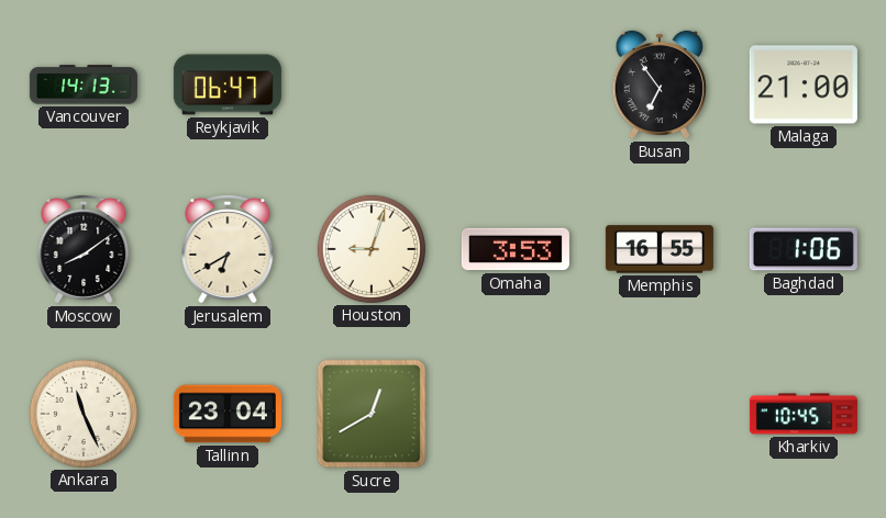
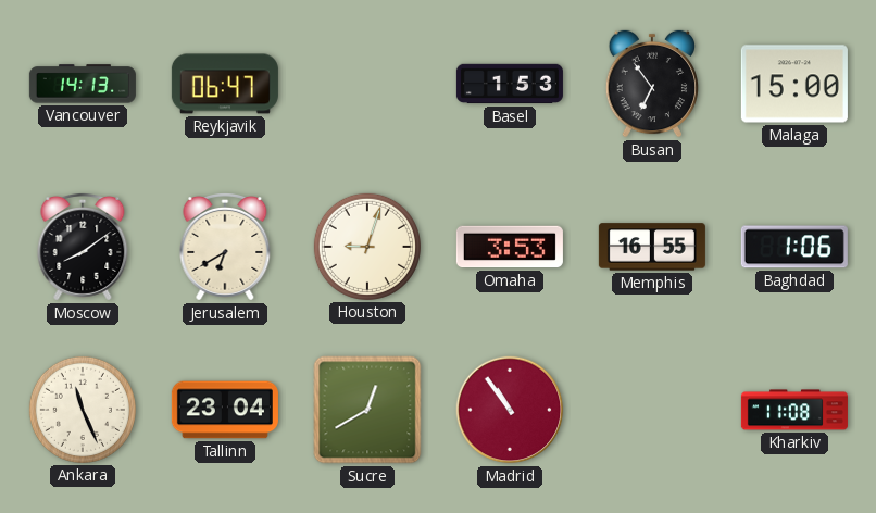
Basel: none -> 1:53 (510, 84)
Malaga: 21:00 -> 15:00 (794, 84)
Madrid: none -> 10:54 (510, 410)
Kharkiv: 10:45 -> 11:08 (794, 410)
